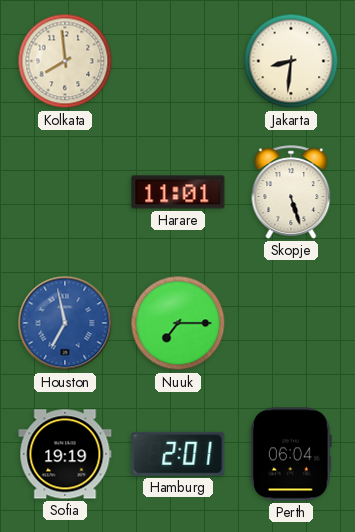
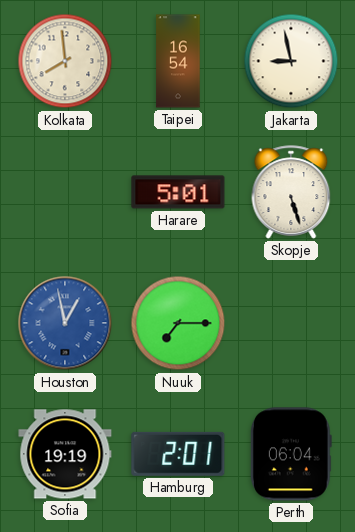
Taipei: none -> 16:54 (178, 61)
Jakarta: 8:31 -> 8:58 (291, 61)
Harare: 11:01 -> 5:01 (178, 192)
Houston: 6:58 -> 12:58 (65, 323)
